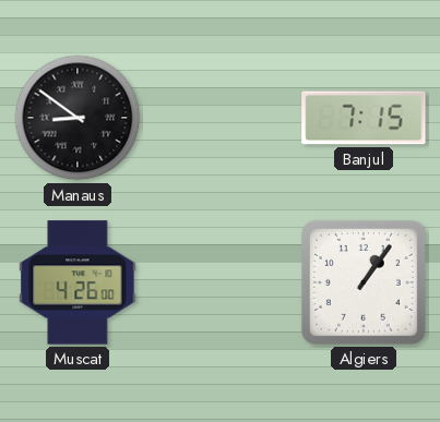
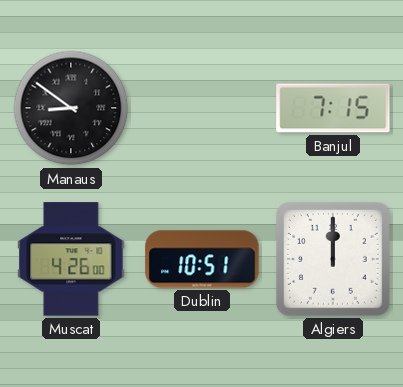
Dublin: none -> 10:51 (202, 259)
Algiers: 1:06 -> 12:00 (333, 259)
